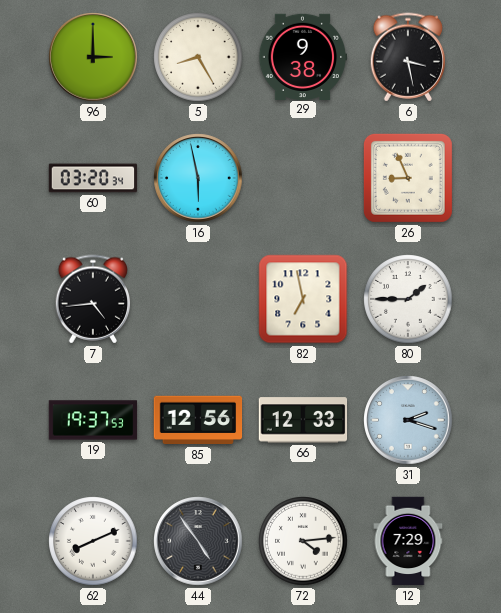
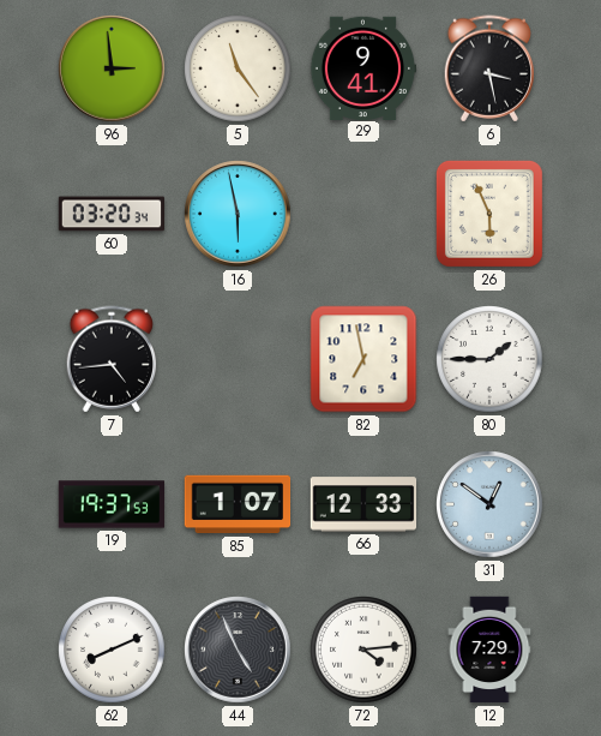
96: 3:00 -> 2:59 (112, 68)
5: 8:25 -> 11:24 (238, 68)
29: 9:38 -> 9:41 (363, 67)
26: 8:56 -> 5:56 (489, 214)
85: 12:56 -> 1:07 (238, 504)
31: 2:18 -> 12:51 (489, 504)
44: 4:54 -> 4:56 (238, 650)
